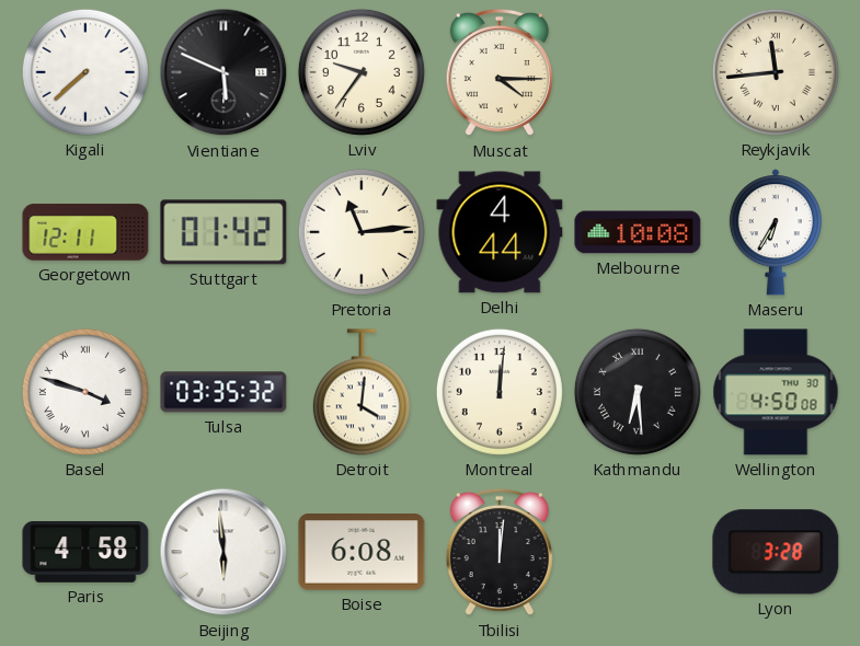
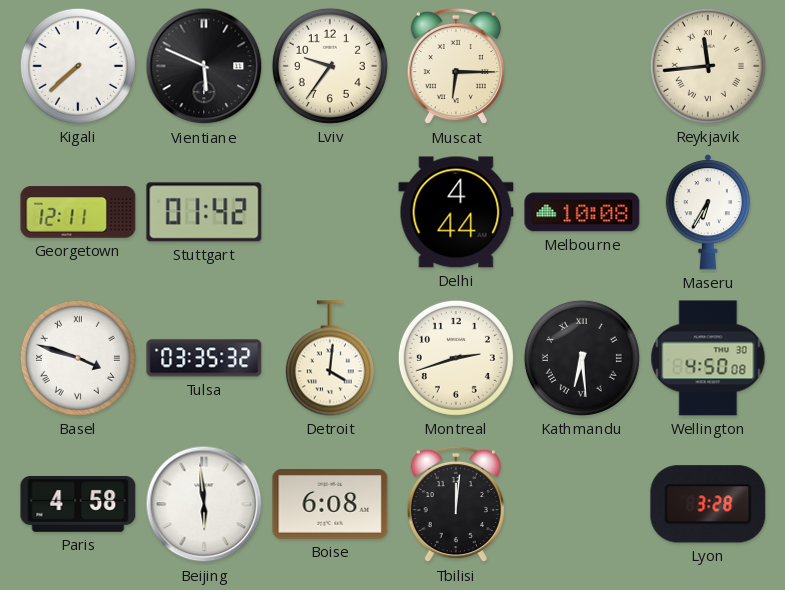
Muscat: 4:15 -> 6:15 (456, 66)
Pretoria: 11:14 -> none (362, 232)
Montreal: 12:01 -> 2:42 (456, 358)
